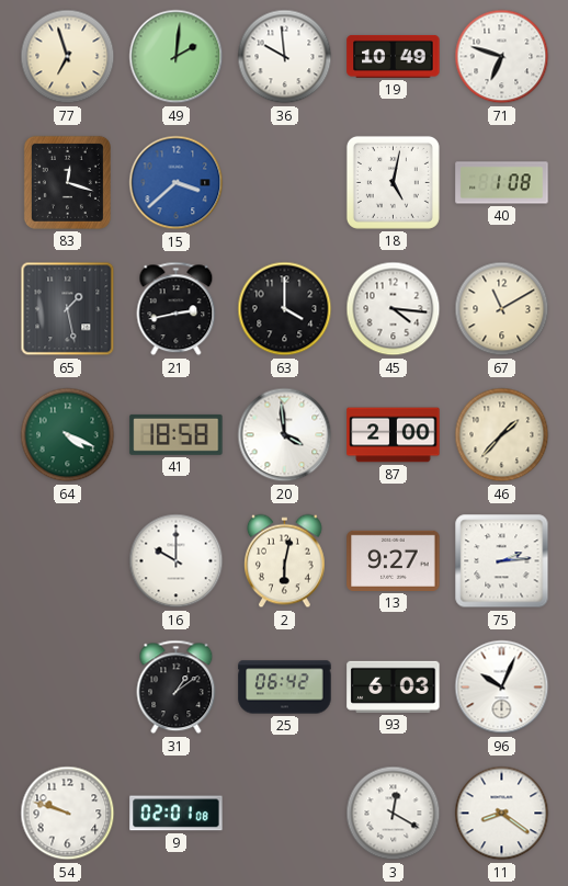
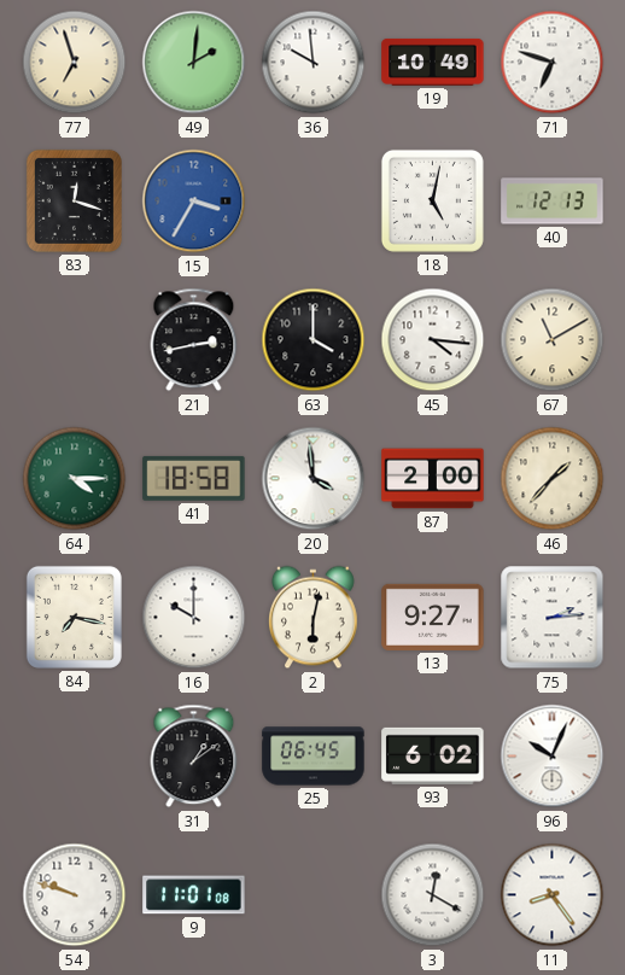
15: 3:38 -> 3:35 (194, 202)
40: 1:08 -> 12:13 (553, 202)
65: 1:28 -> none (68, 309)
64: 4:19 -> 4:15 (75, 479)
84: none -> 7:17 (74, 617)
25: 06:42 -> 06:45 (314, 757)
93: 6:03 -> 6:02 (433, 755)
9: 02:01 -> 11:01 (194, 895)
11: 8:21 -> 8:24 (553, 895)
